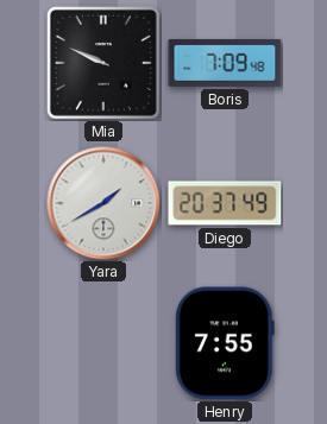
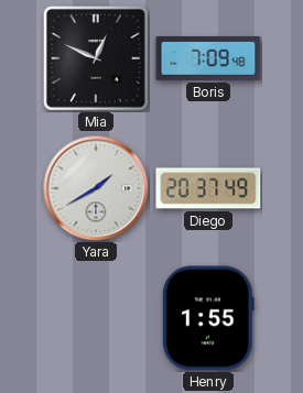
Mia: 9:49 -> 12:49 (96, 58)
Henry: 7:55 -> 1:55 (208, 318)
